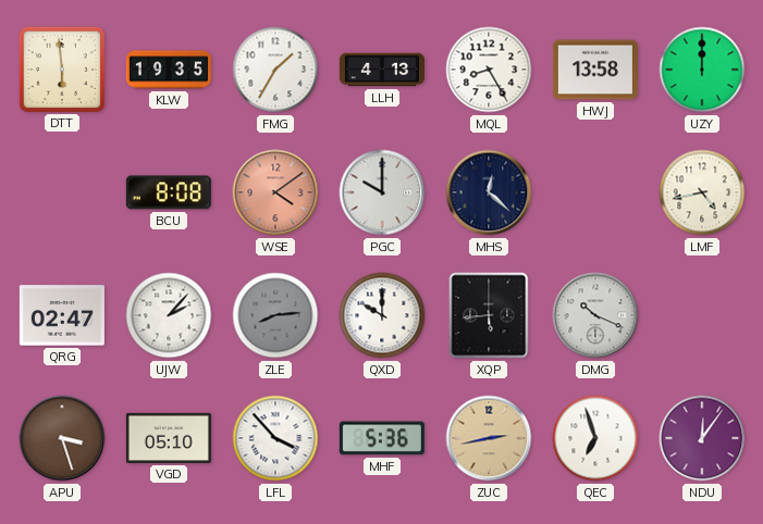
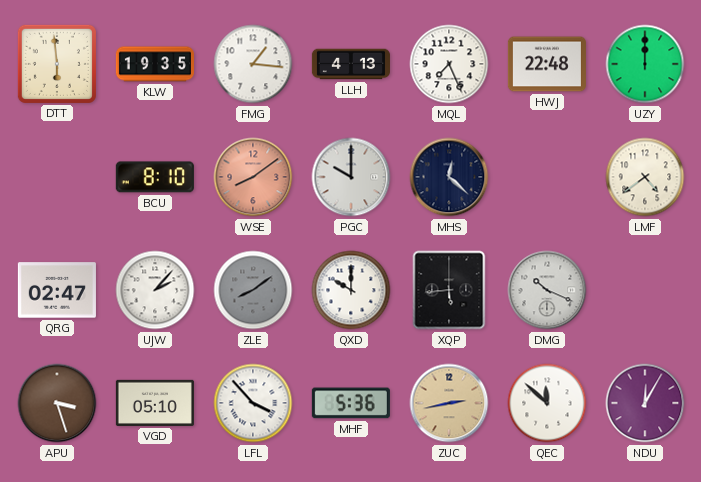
FMG: 1:35 -> 1:16 (253, 64)
MQL: 8:25 -> 7:26 (449, 64)
HWJ: 13:58 -> 22:48 (547, 64)
BCU: 8:08 -> 8:10 (155, 177)
WSE: 4:09 -> 8:09 (253, 177)
LMF: 4:43 -> 4:39 (645, 177)
ZLE: 8:14 -> 8:09 (253, 290)
QEC: 6:57 -> 11:52 (547, 403)
NDU: 12:06 -> 12:05 (645, 403)
